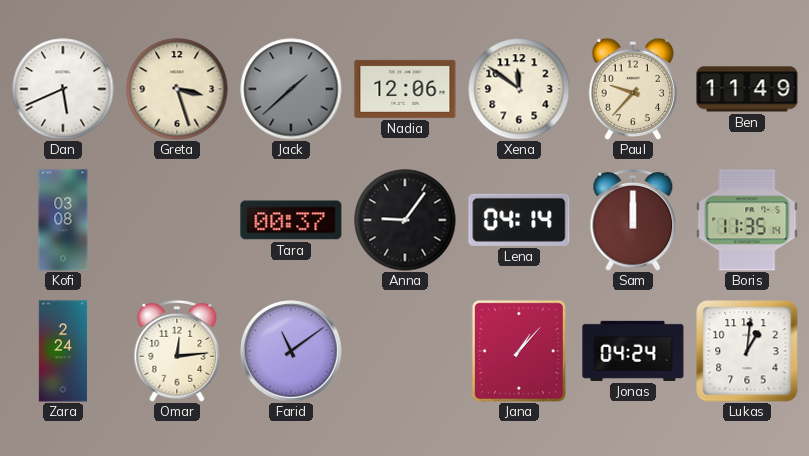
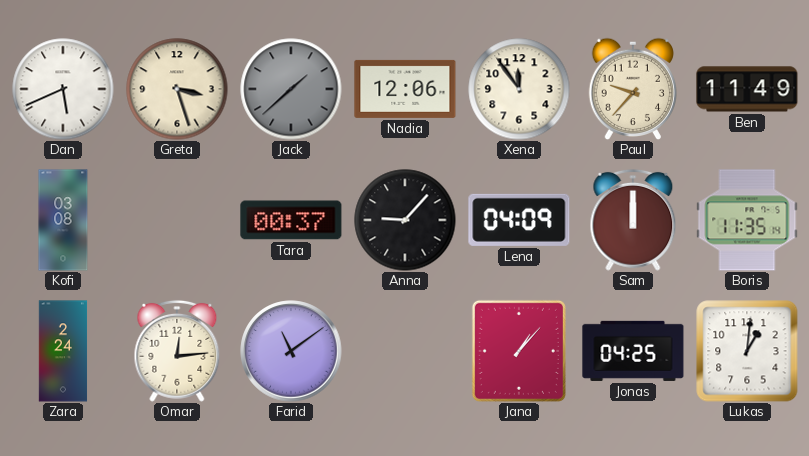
Xena: 11:51 -> 11:54 (519, 89)
Anna: 9:06 -> 9:07 (405, 220)
Lena: 04:14 -> 04:09 (519, 220)
Jonas: 04:24 -> 04:25 (633, 351)
